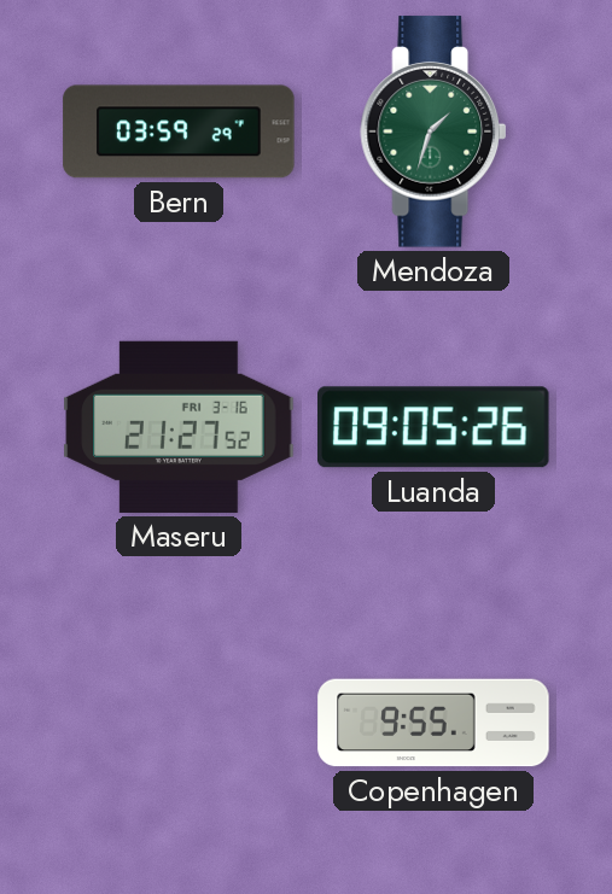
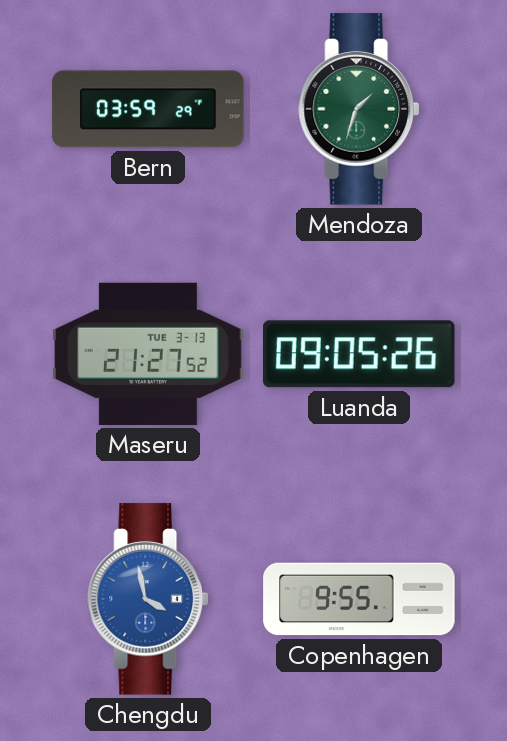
Maseru date: FRI 3-16 -> TUE 3-13 (148, 354)
Chengdu: none -> 3:58 (148, 599)
